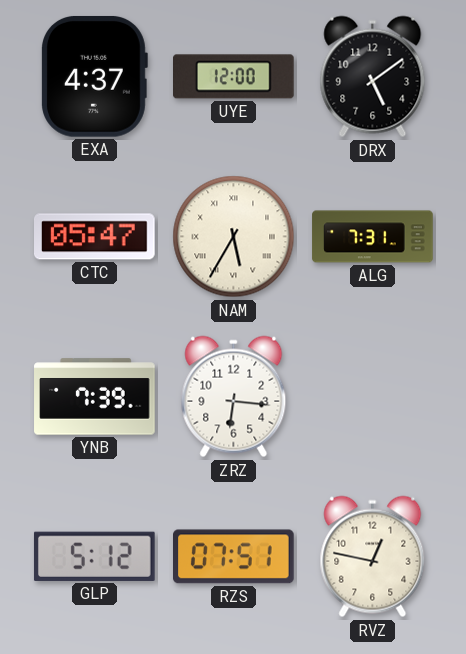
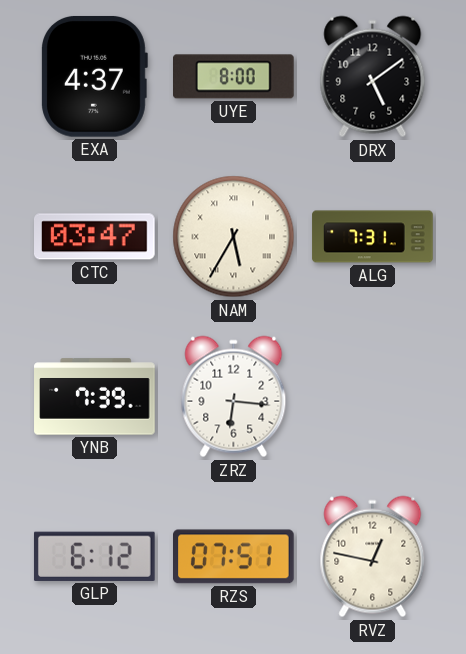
UYE: 12:00 -> 8:00 (234, 77)
CTC: 05:47 -> 03:47 (95, 237)
GLP: 5:12 -> 6:12 (94, 556)
